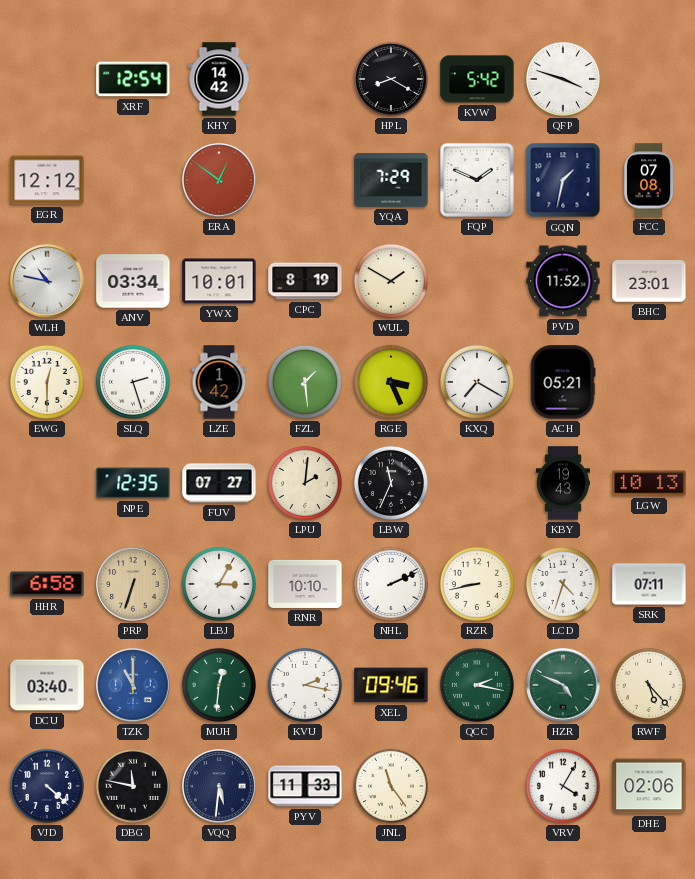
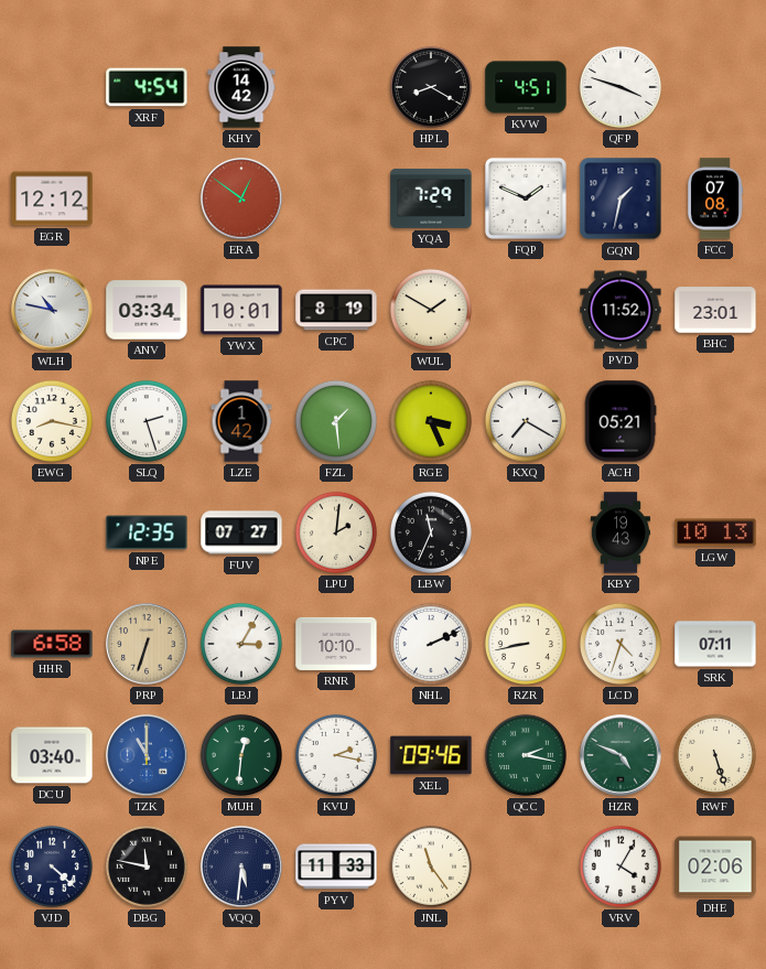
XRF: 12:54 -> 4:54 (147, 87)
KVW: 5:42 -> 4:51 (526, 87)
EWG: 12:30 -> 8:17 (52, 421)
RWF: 5:23 -> 5:27 (715, 755)
